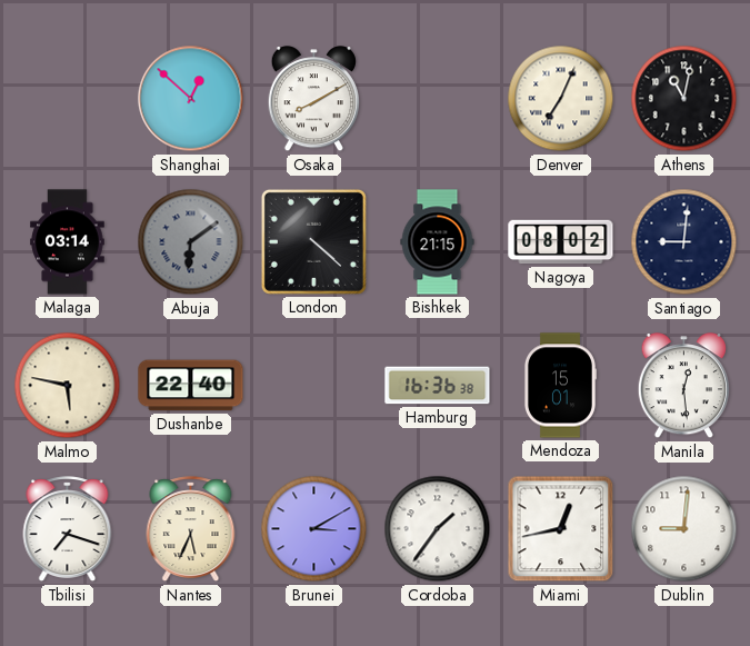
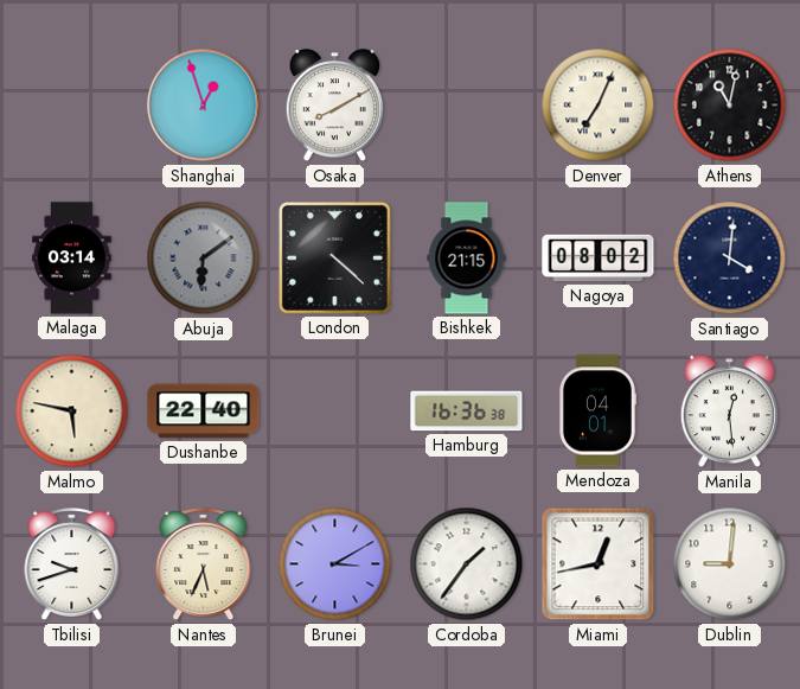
Shanghai: 12:52 -> 12:57 (204, 106)
Santiago: 9:01 -> 4:01 (730, 259)
Mendoza: 15:01 -> 04:01 (597, 412)
Tbilisi: 7:18 -> 9:42 (72, 564)
